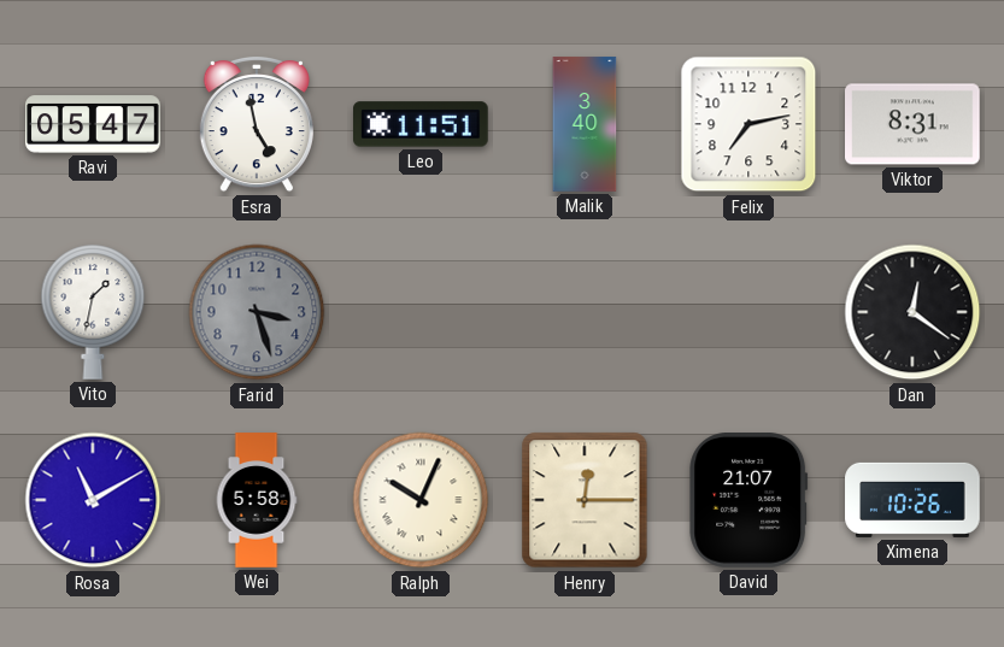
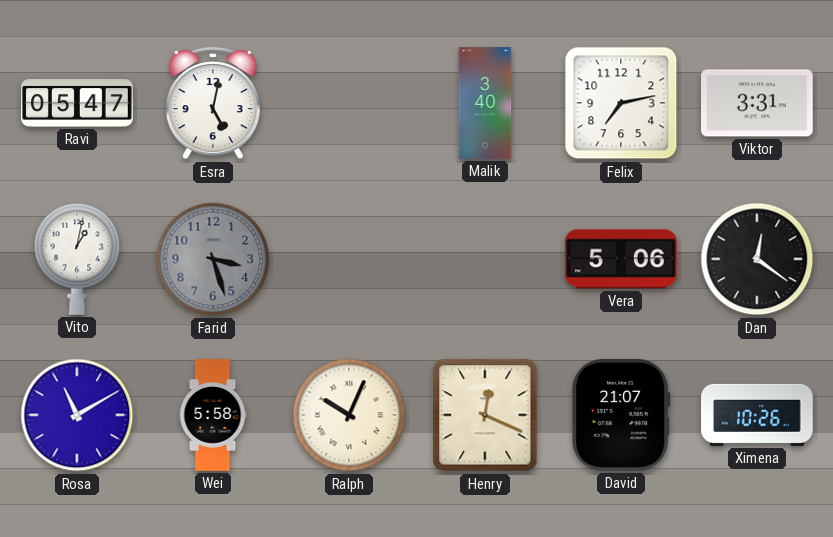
Esra: 4:58 -> 5:02 (213, 103)
Leo: 11:51 -> none (422, 124)
Viktor: 8:31 -> 3:31 (757, 103)
Vito: 1:32 -> 1:02 (77, 259)
Vera: none -> 5:06 (622, 259)
Henry: 12:15 -> 12:19 (485, 415)
